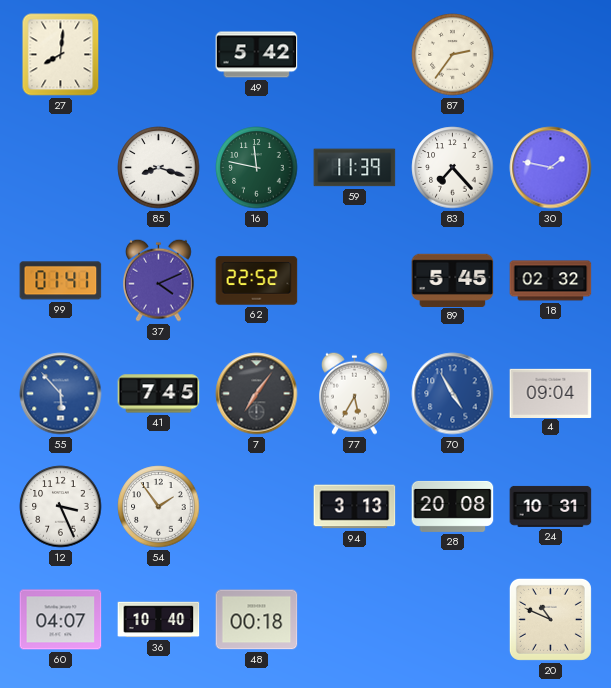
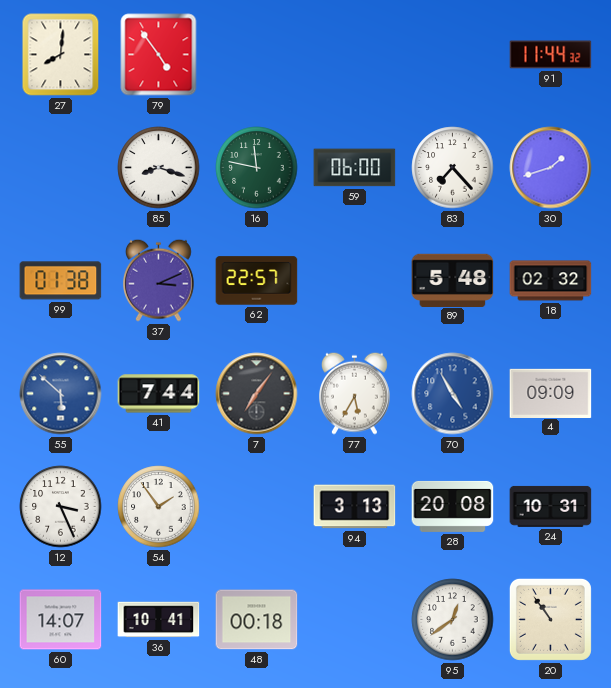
79: none -> 4:54 (159, 55)
49: 5:42 -> none (257, 55)
87: 2:36 -> none (453, 55)
91: none -> 11:44 (551, 55)
59: 11:39 -> 06:00 (355, 168)
30: 1:47 -> 1:42 (551, 168)
99: 01:41 -> 01:38 (61, 281)
37: 4:11 -> 3:11 (159, 280)
62: 22:52 -> 22:57 (257, 281)
89: 5:45 -> 5:48 (453, 280)
55: 5:53 -> 5:52 (61, 394)
41: 7:45 -> 7:44 (159, 394)
4: 09:04 -> 09:09 (551, 393)
60: 04:07 -> 14:07 (61, 620)
36: 10:40 -> 10:41 (159, 620)
95: none -> 12:39 (453, 620)
20: 10:49 -> 10:54 (550, 619)
